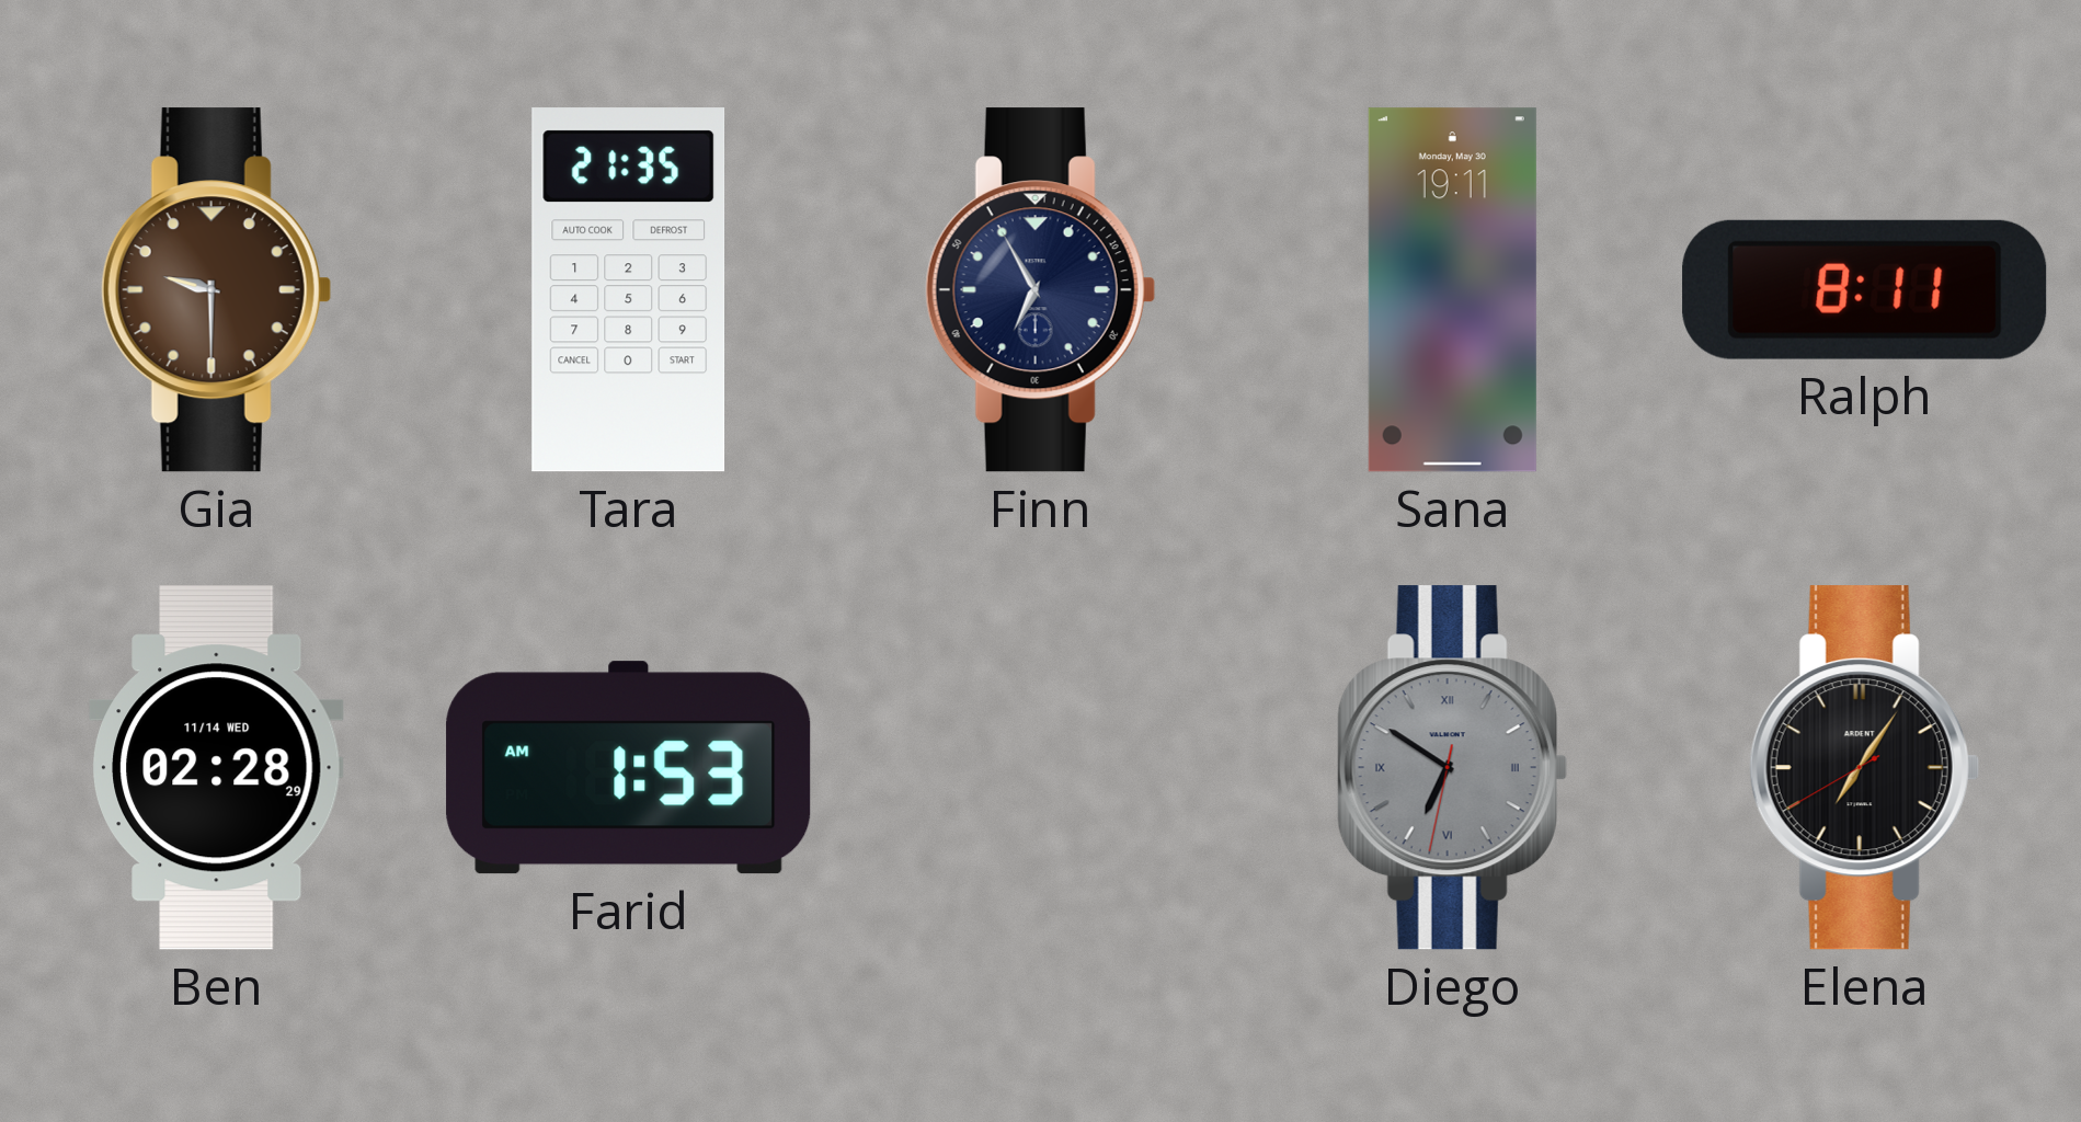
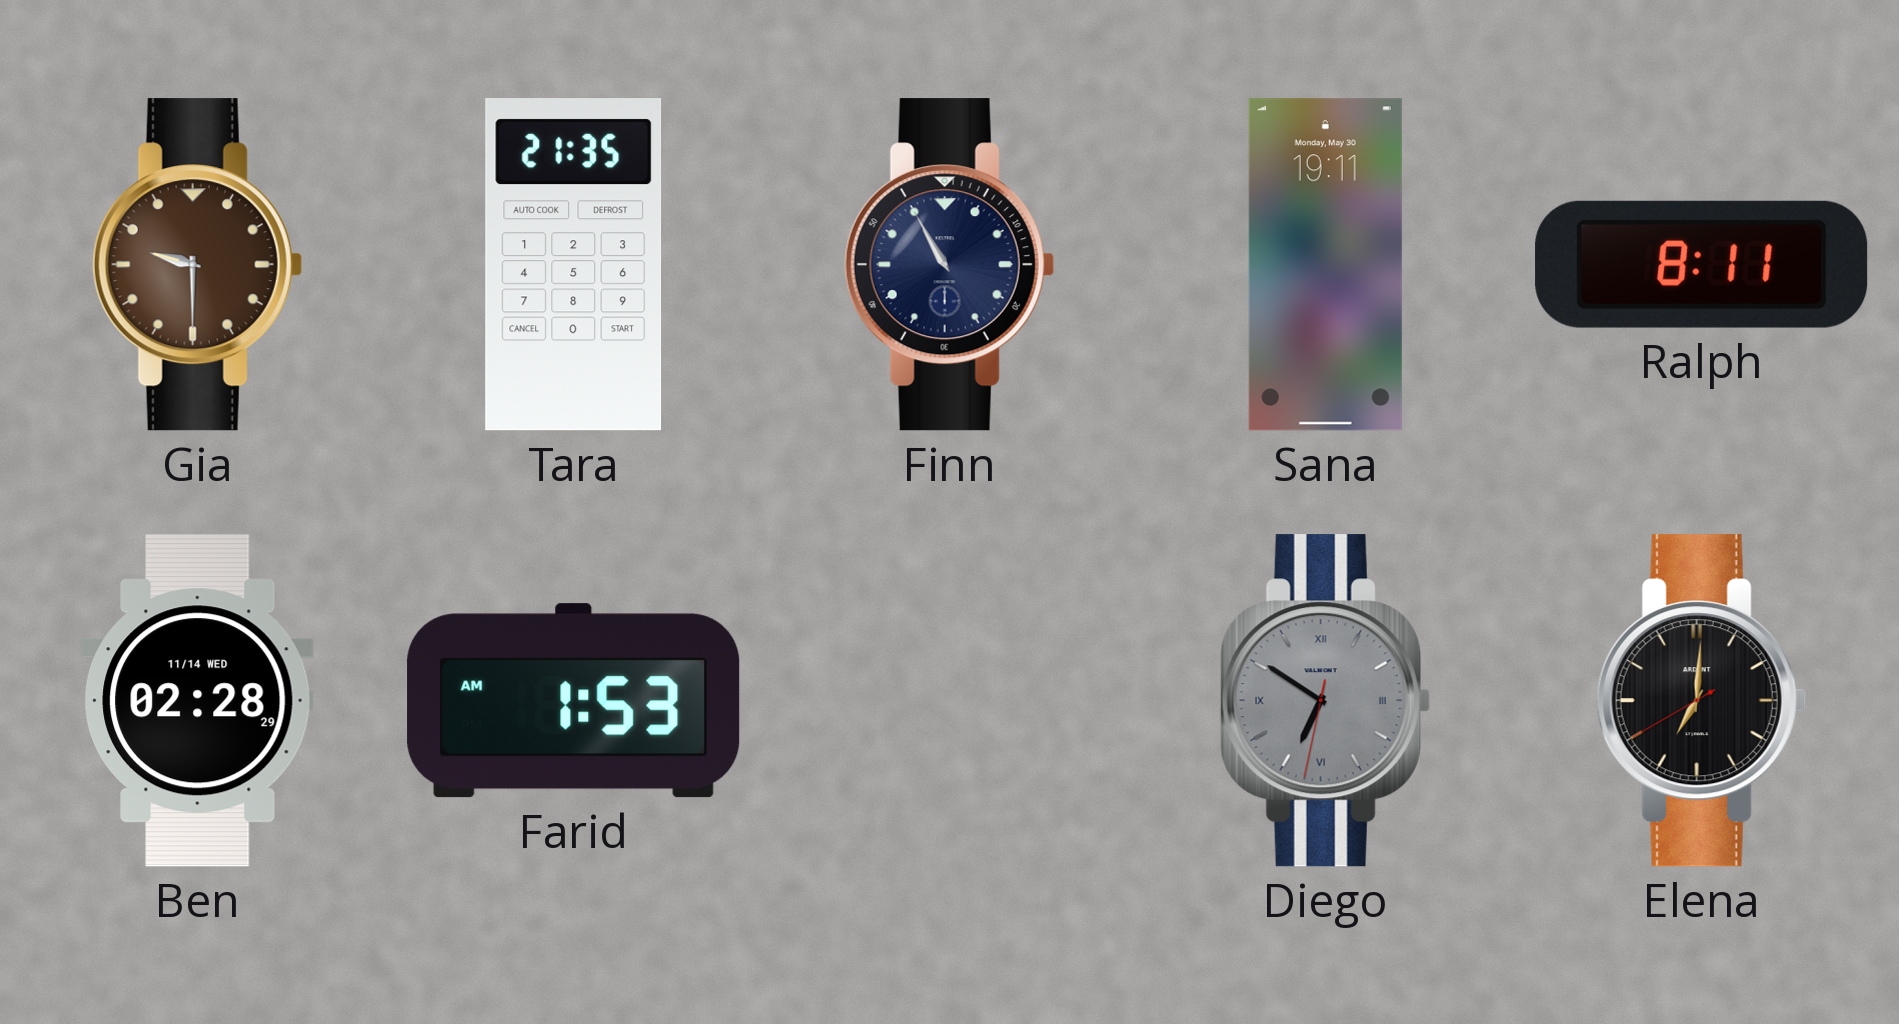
Finn: 6:55 -> 10:55 (949, 265)
Elena: 7:05 -> 7:00 (1701, 701)
